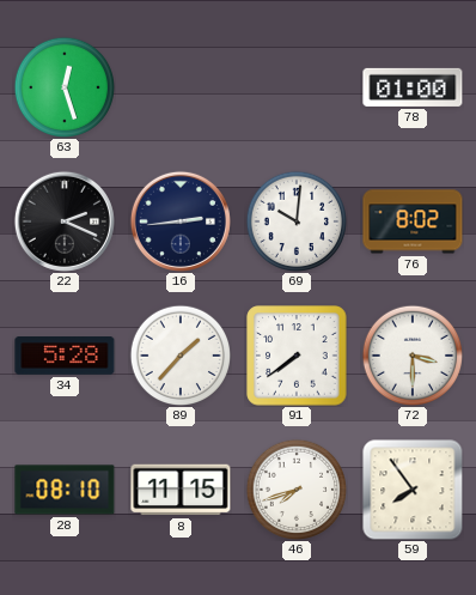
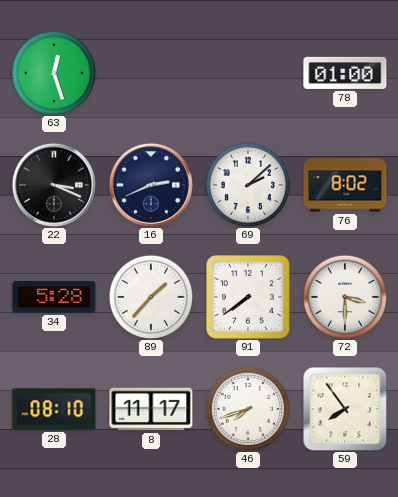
22: 2:19 -> 3:19 (54, 185)
16: 2:44 -> 2:41 (151, 185)
69: 10:01 -> 2:08 (248, 185)
8: 11:15 -> 11:17 (151, 409)
